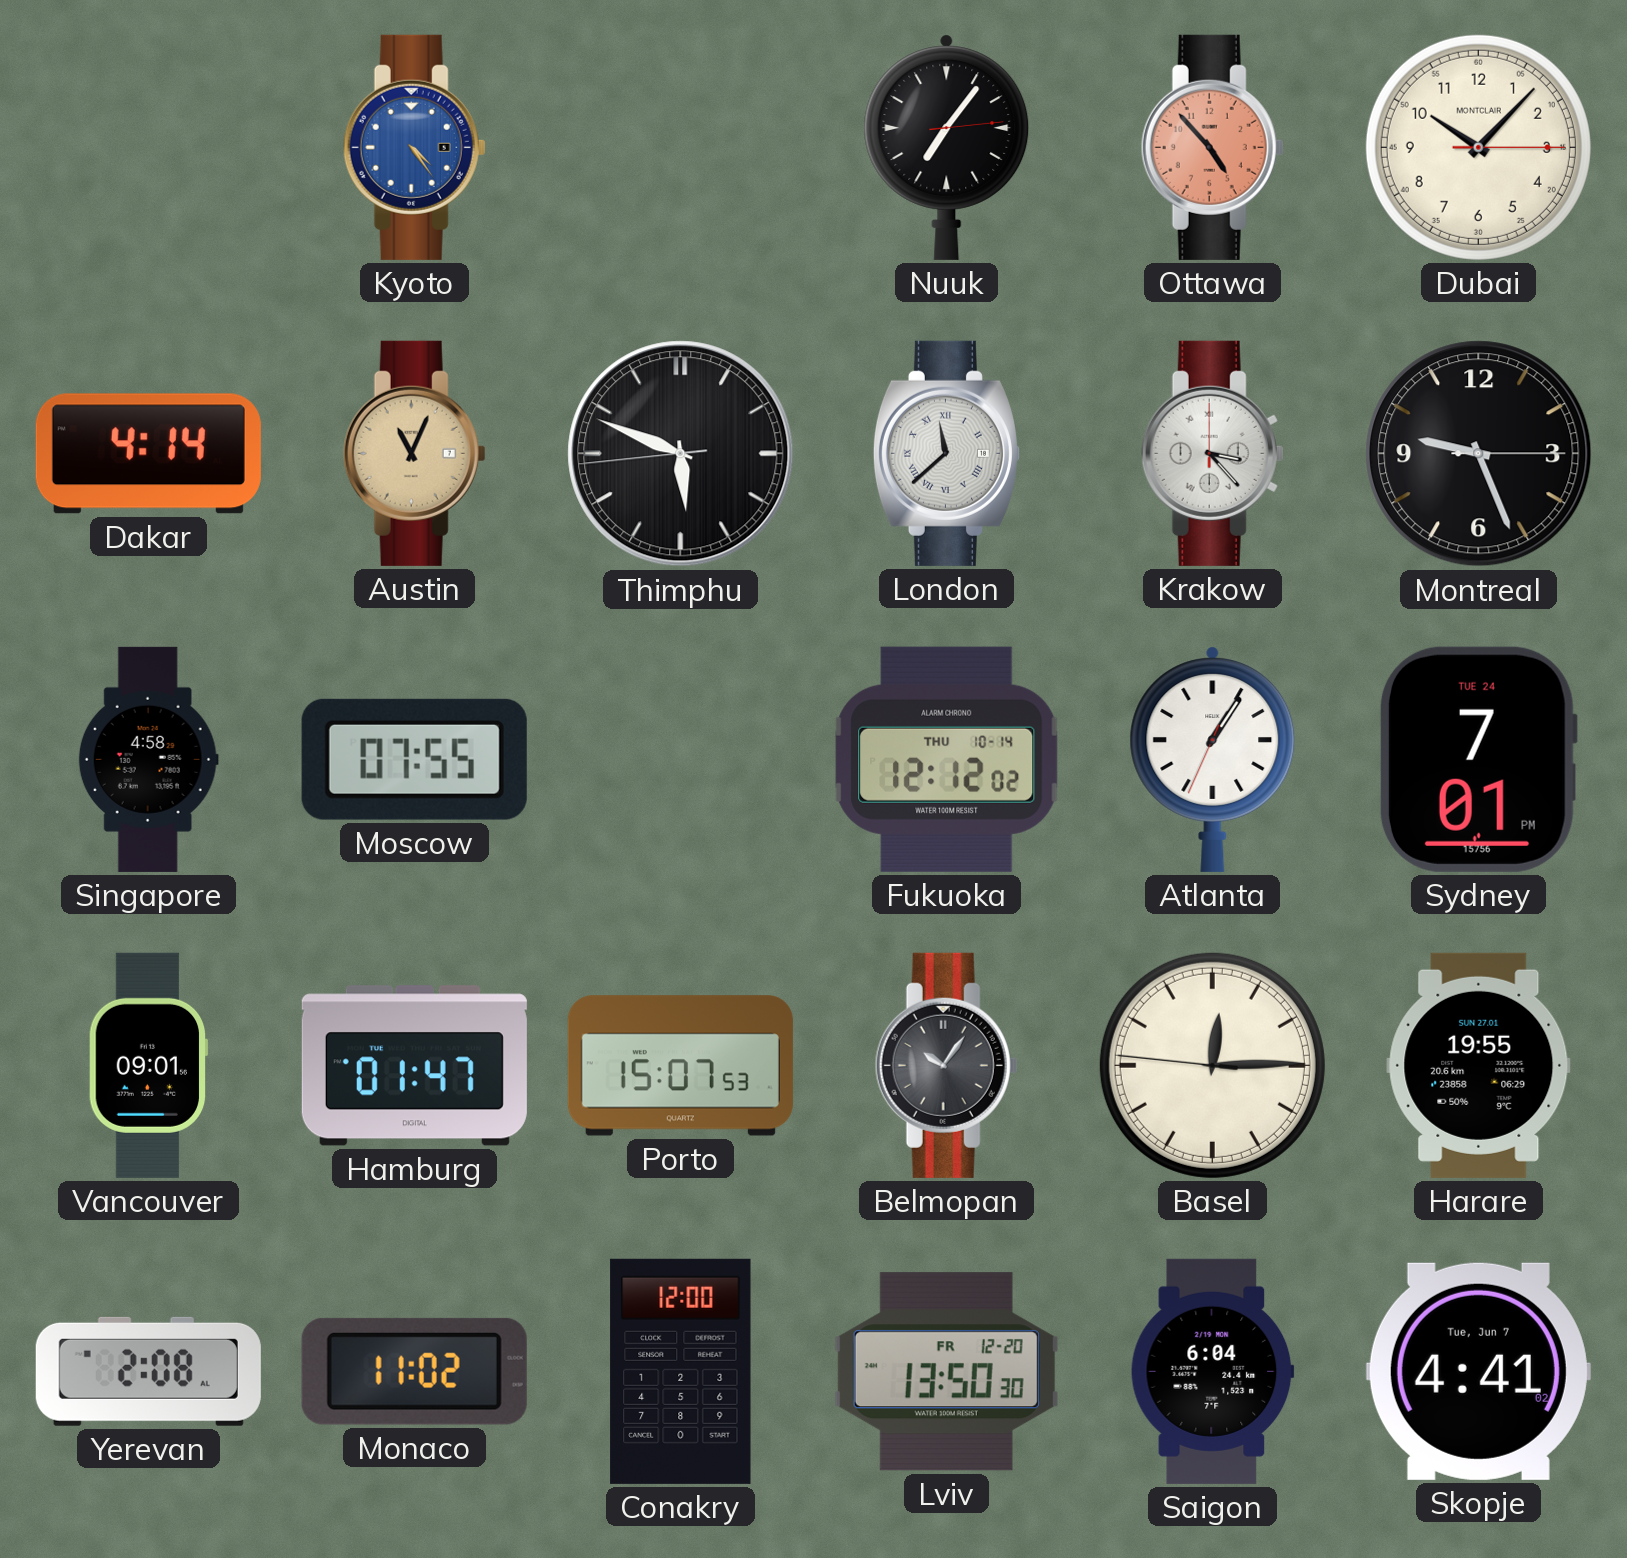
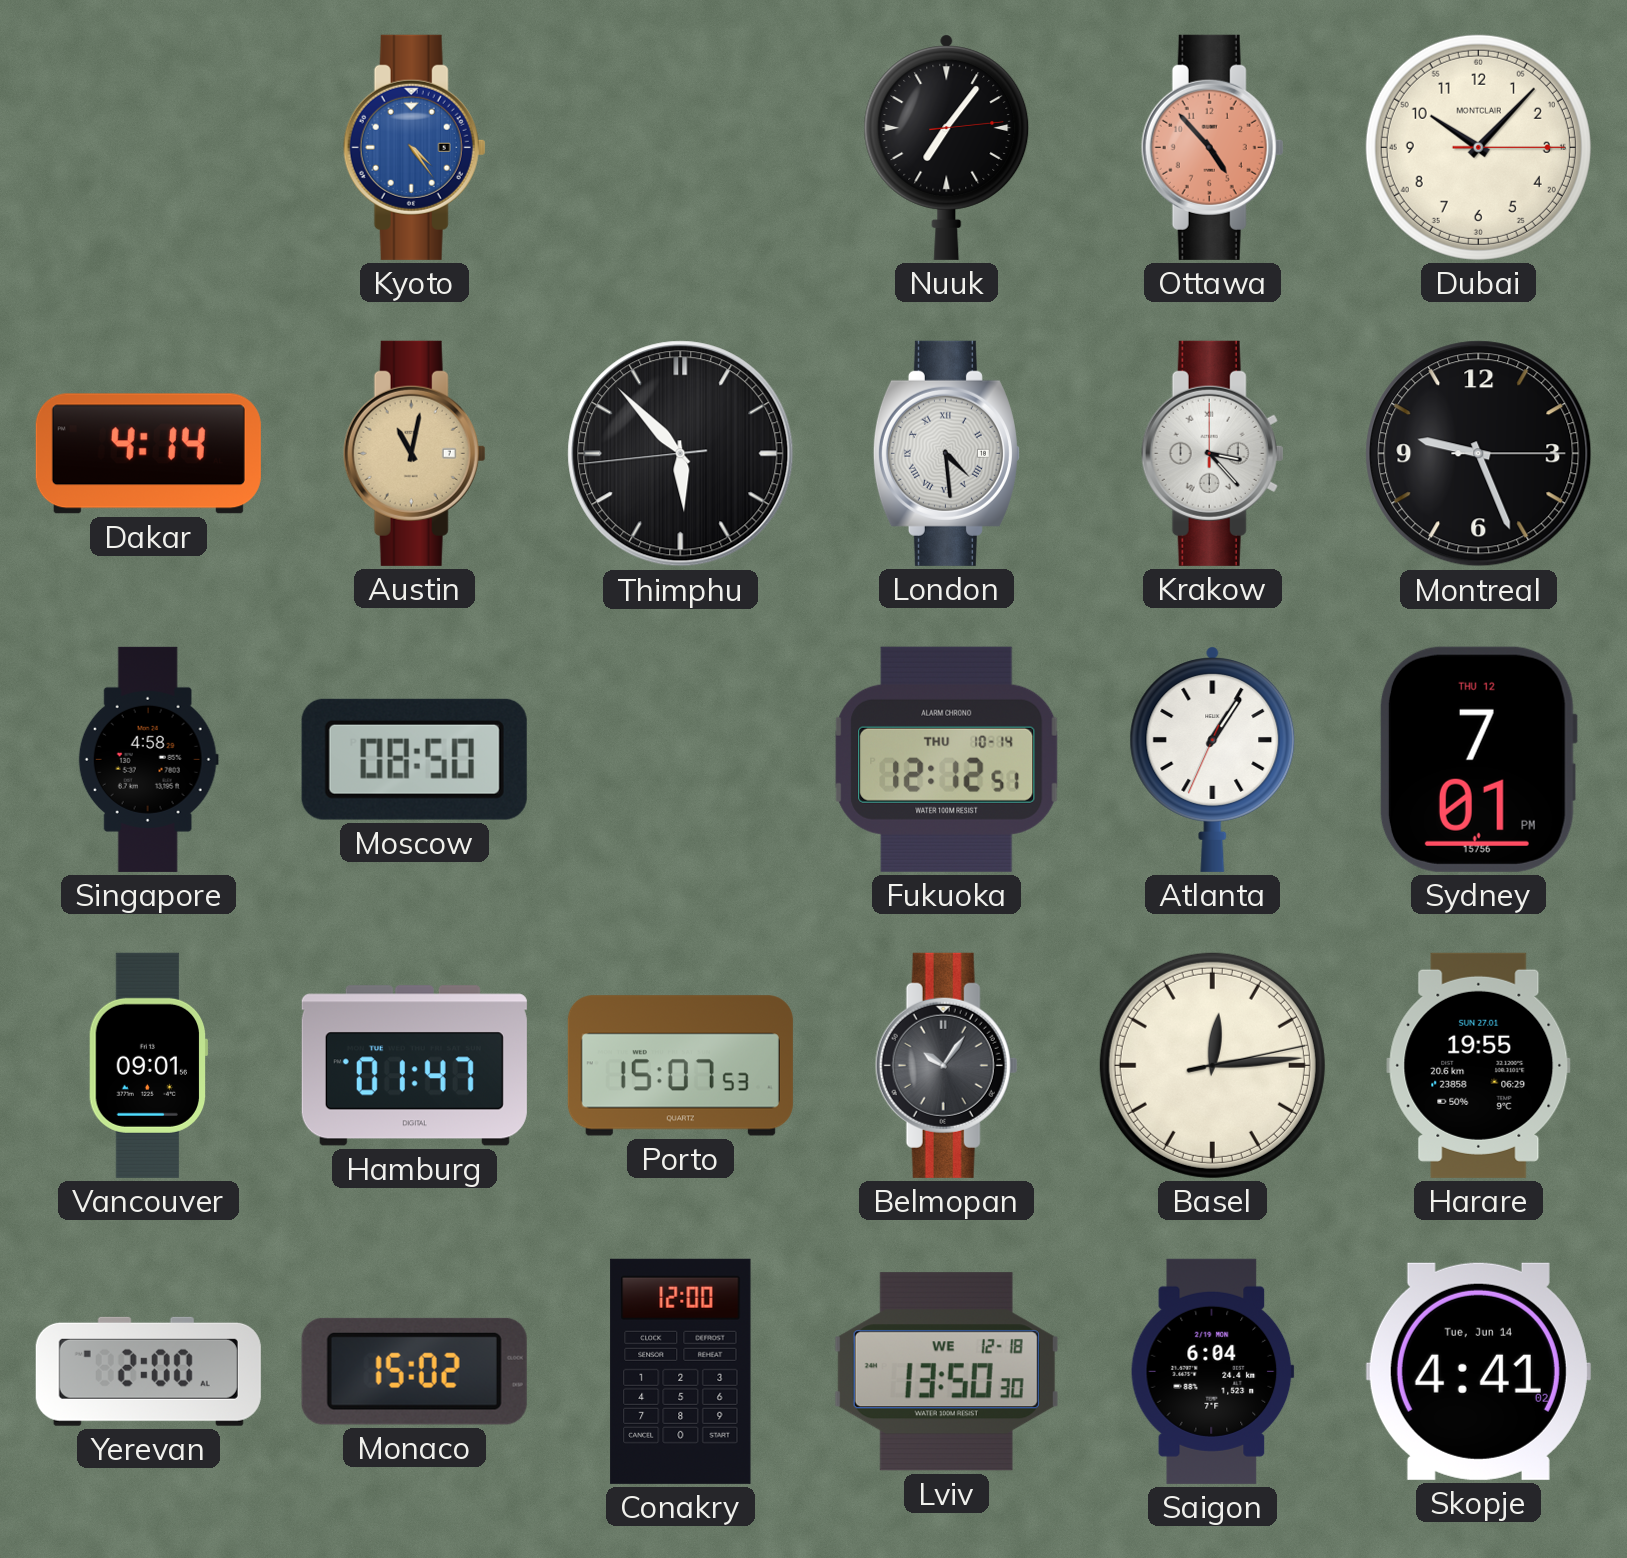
Austin: 11:04 -> 11:02 (414, 453)
Thimphu: 5:48 -> 5:52 (681, 454)
London: 11:38 -> 4:29 (946, 453)
Moscow: 07:55 -> 08:50 (414, 759)
Fukuoka: 12:12:02 -> 12:12:51 (947, 759)
Sydney date: TUE 24 -> THU 12 (1478, 759)
Basel: 12:14:46 -> 12:14:13 (1212, 1065)
Yerevan: 2:08 -> 2:00 (148, 1371)
Monaco: 11:02 -> 15:02 (414, 1371)
Lviv date: FR 12-20 -> WE 12-18 (946, 1372)
Skopje date: Tue, Jun 7 -> Tue, Jun 14 (1478, 1371)
